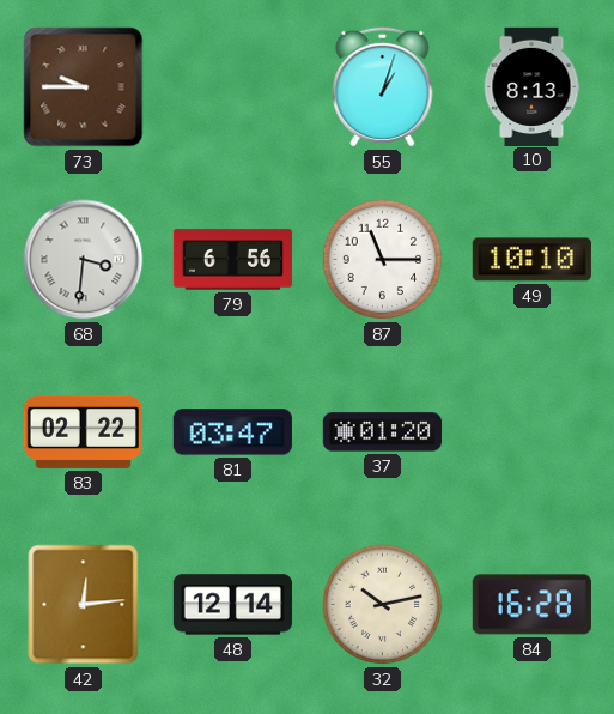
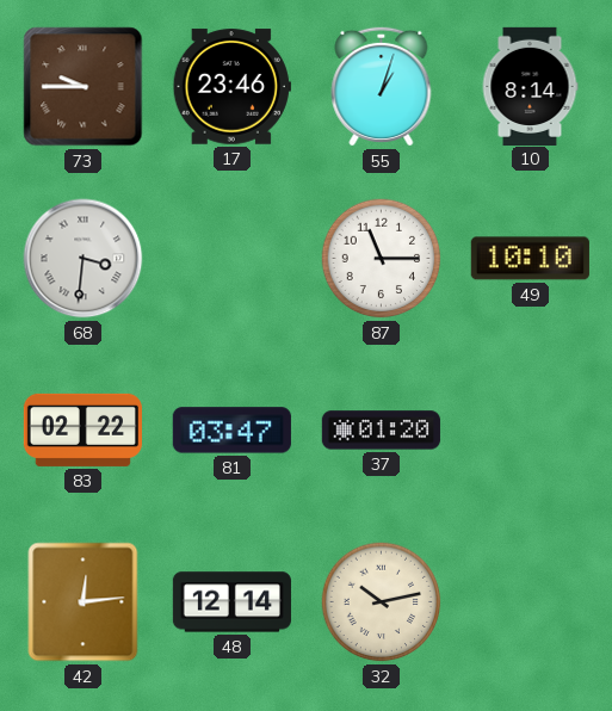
17: none -> 23:46 (231, 87)
10: 8:13 -> 8:14 (530, 86)
79: 6:56 -> none (232, 260)
84: 16:28 -> none (531, 605)
